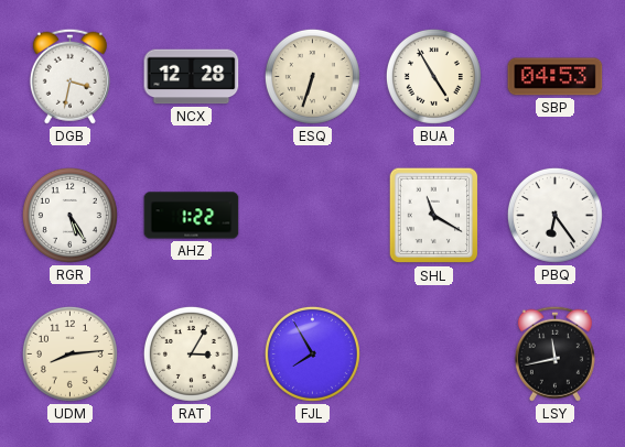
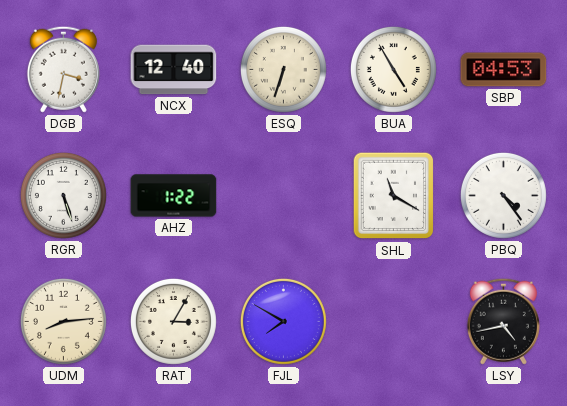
NCX: 12:28 -> 12:40 (174, 70)
RGR: 5:25 -> 5:27 (63, 195)
PBQ: 6:24 -> 4:24 (503, 195)
FJL: 7:55 -> 7:50 (283, 321)
LSY: 11:43 -> 4:43 (503, 321)
